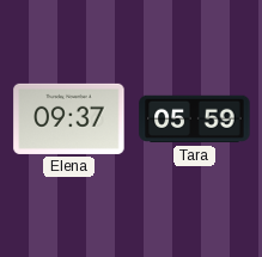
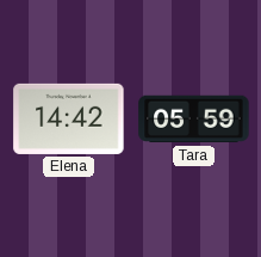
Elena: 09:37 -> 14:42 (69, 118)
